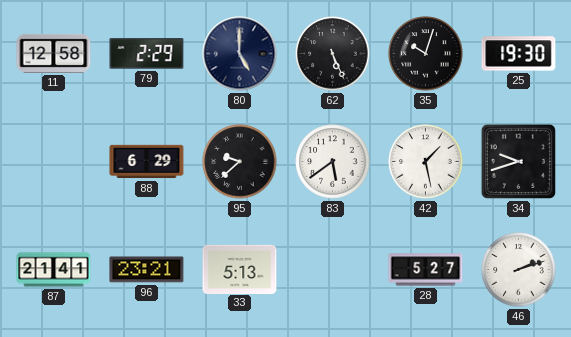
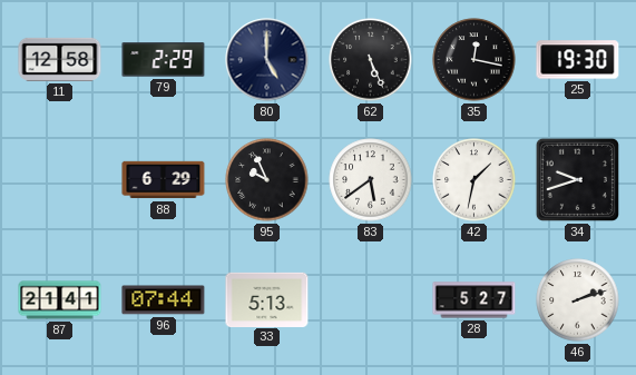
35: 10:03 -> 12:17 (474, 60)
95: 9:38 -> 9:56 (267, 180)
42: 1:28 -> 1:32 (474, 180)
96: 23:21 -> 07:44 (164, 300)
